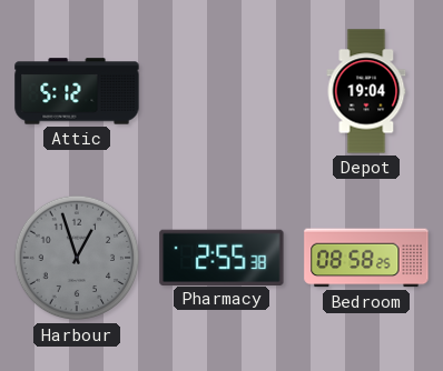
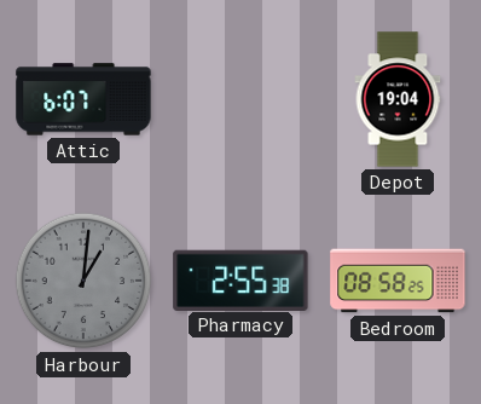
Attic: 5:12 -> 6:07 (83, 99)
Harbour: 12:57 -> 1:01 (83, 281)
